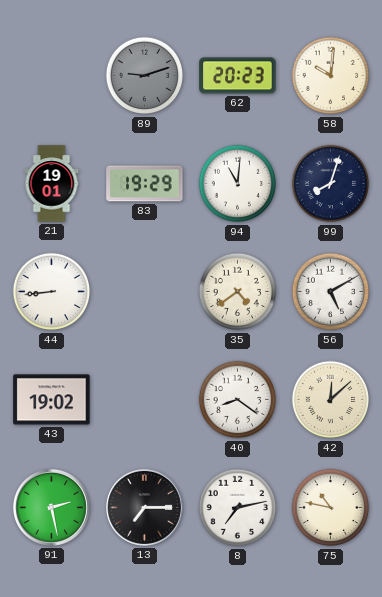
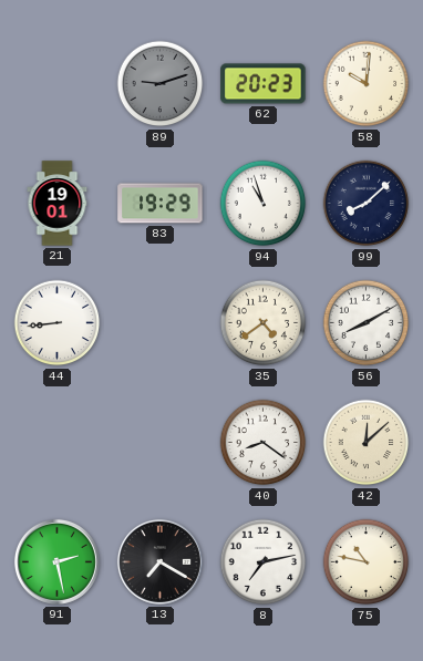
94: 11:01 -> 10:57 (264, 204)
99: 8:03 -> 8:08 (367, 204)
56: 5:10 -> 8:10 (367, 323)
43: 19:02 -> none (52, 400)
13: 7:15 -> 7:20 (159, 561)
